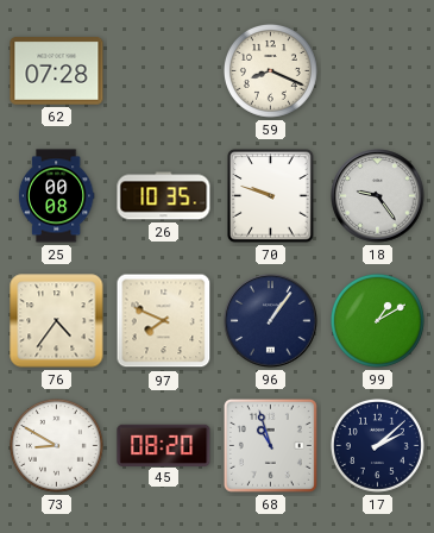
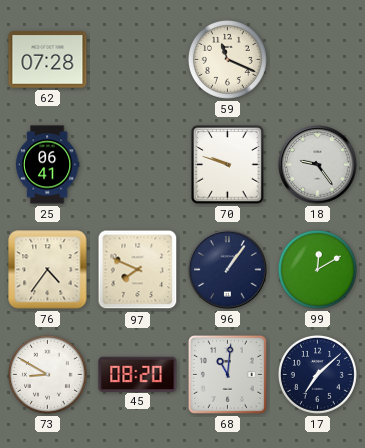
59: 8:19 -> 11:19 (227, 59)
25: 00:08 -> 06:41 (47, 165)
26: 10:35 -> none (164, 196)
99: 1:10 -> 12:10 (317, 269)
68: 10:57 -> 11:01 (227, 374)
17: 2:08 -> 7:08 (317, 374)
